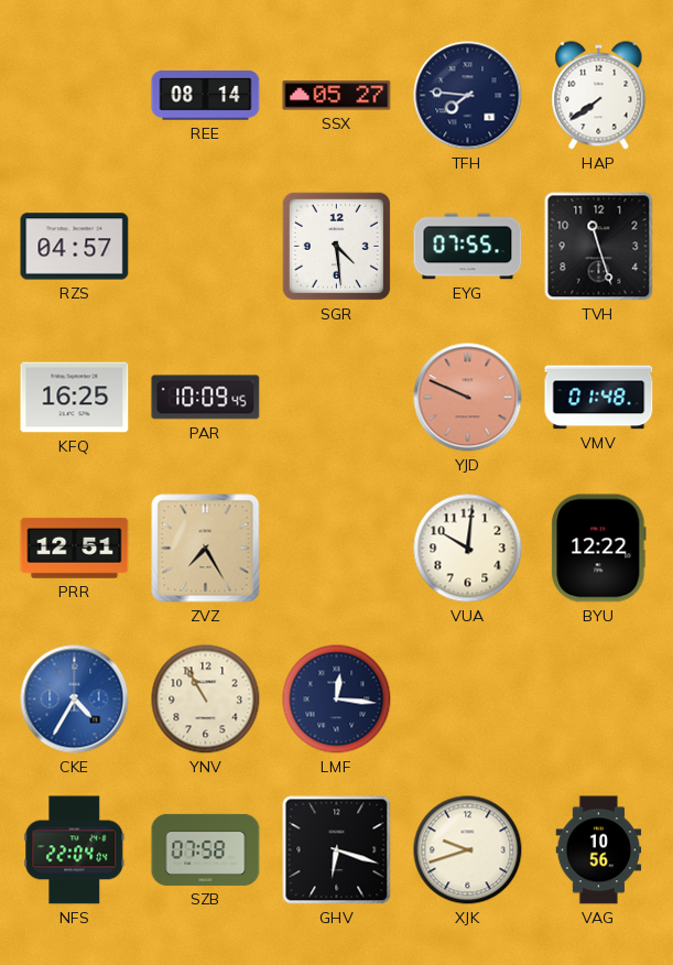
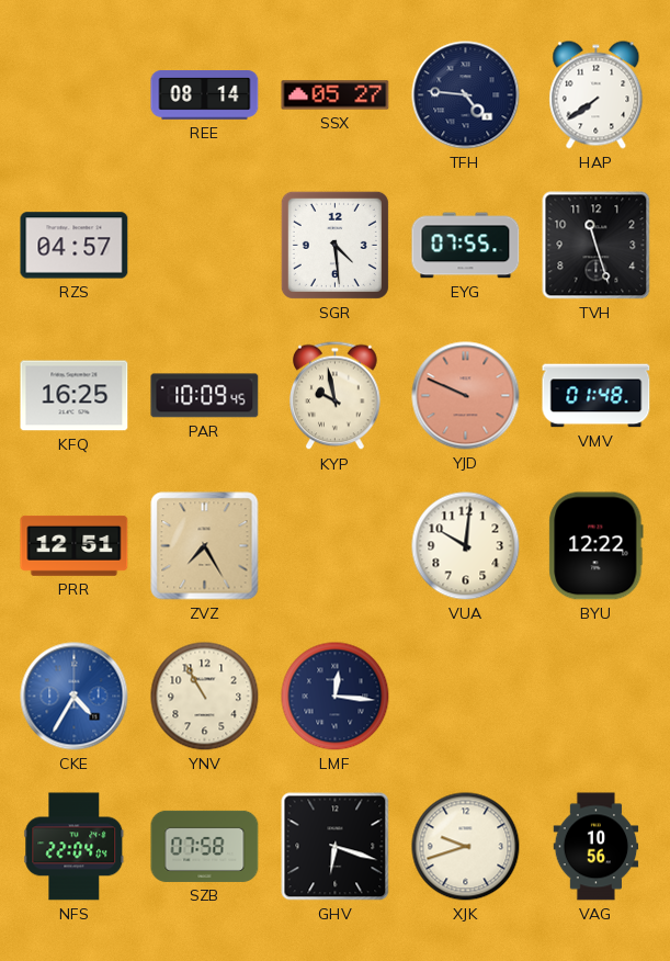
TFH: 7:46 -> 4:46 (466, 95)
KYP: none -> 9:58 (336, 396)
